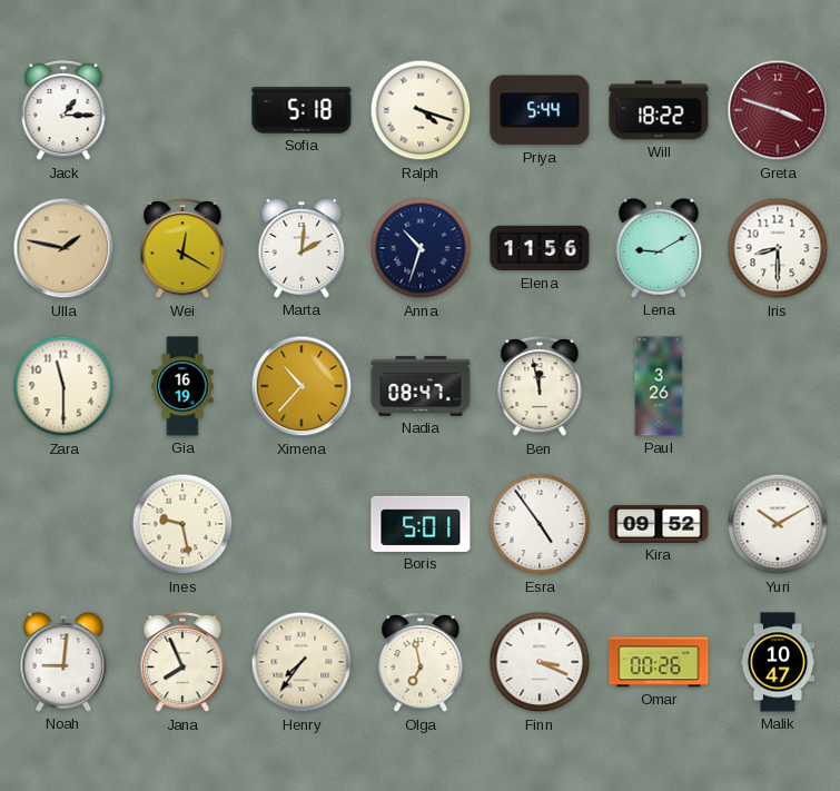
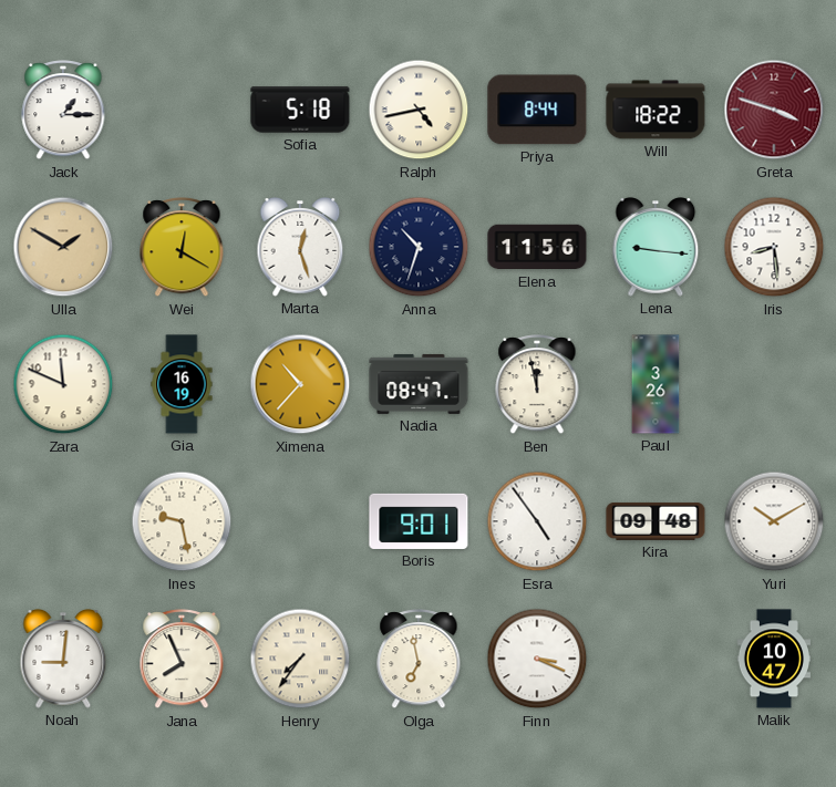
Ralph: 4:18 -> 4:43 (419, 110)
Priya: 5:44 -> 8:44 (537, 110)
Ulla: 1:47 -> 1:50 (63, 247)
Marta: 2:01 -> 12:27 (300, 248)
Lena: 9:10 -> 9:16 (656, 248)
Iris: 8:30 -> 8:29 (774, 247)
Zara: 11:30 -> 11:49 (63, 384)
Boris: 5:01 -> 9:01 (419, 521)
Kira: 09:52 -> 09:48 (656, 521)
Omar: 00:26 -> none (659, 662)
